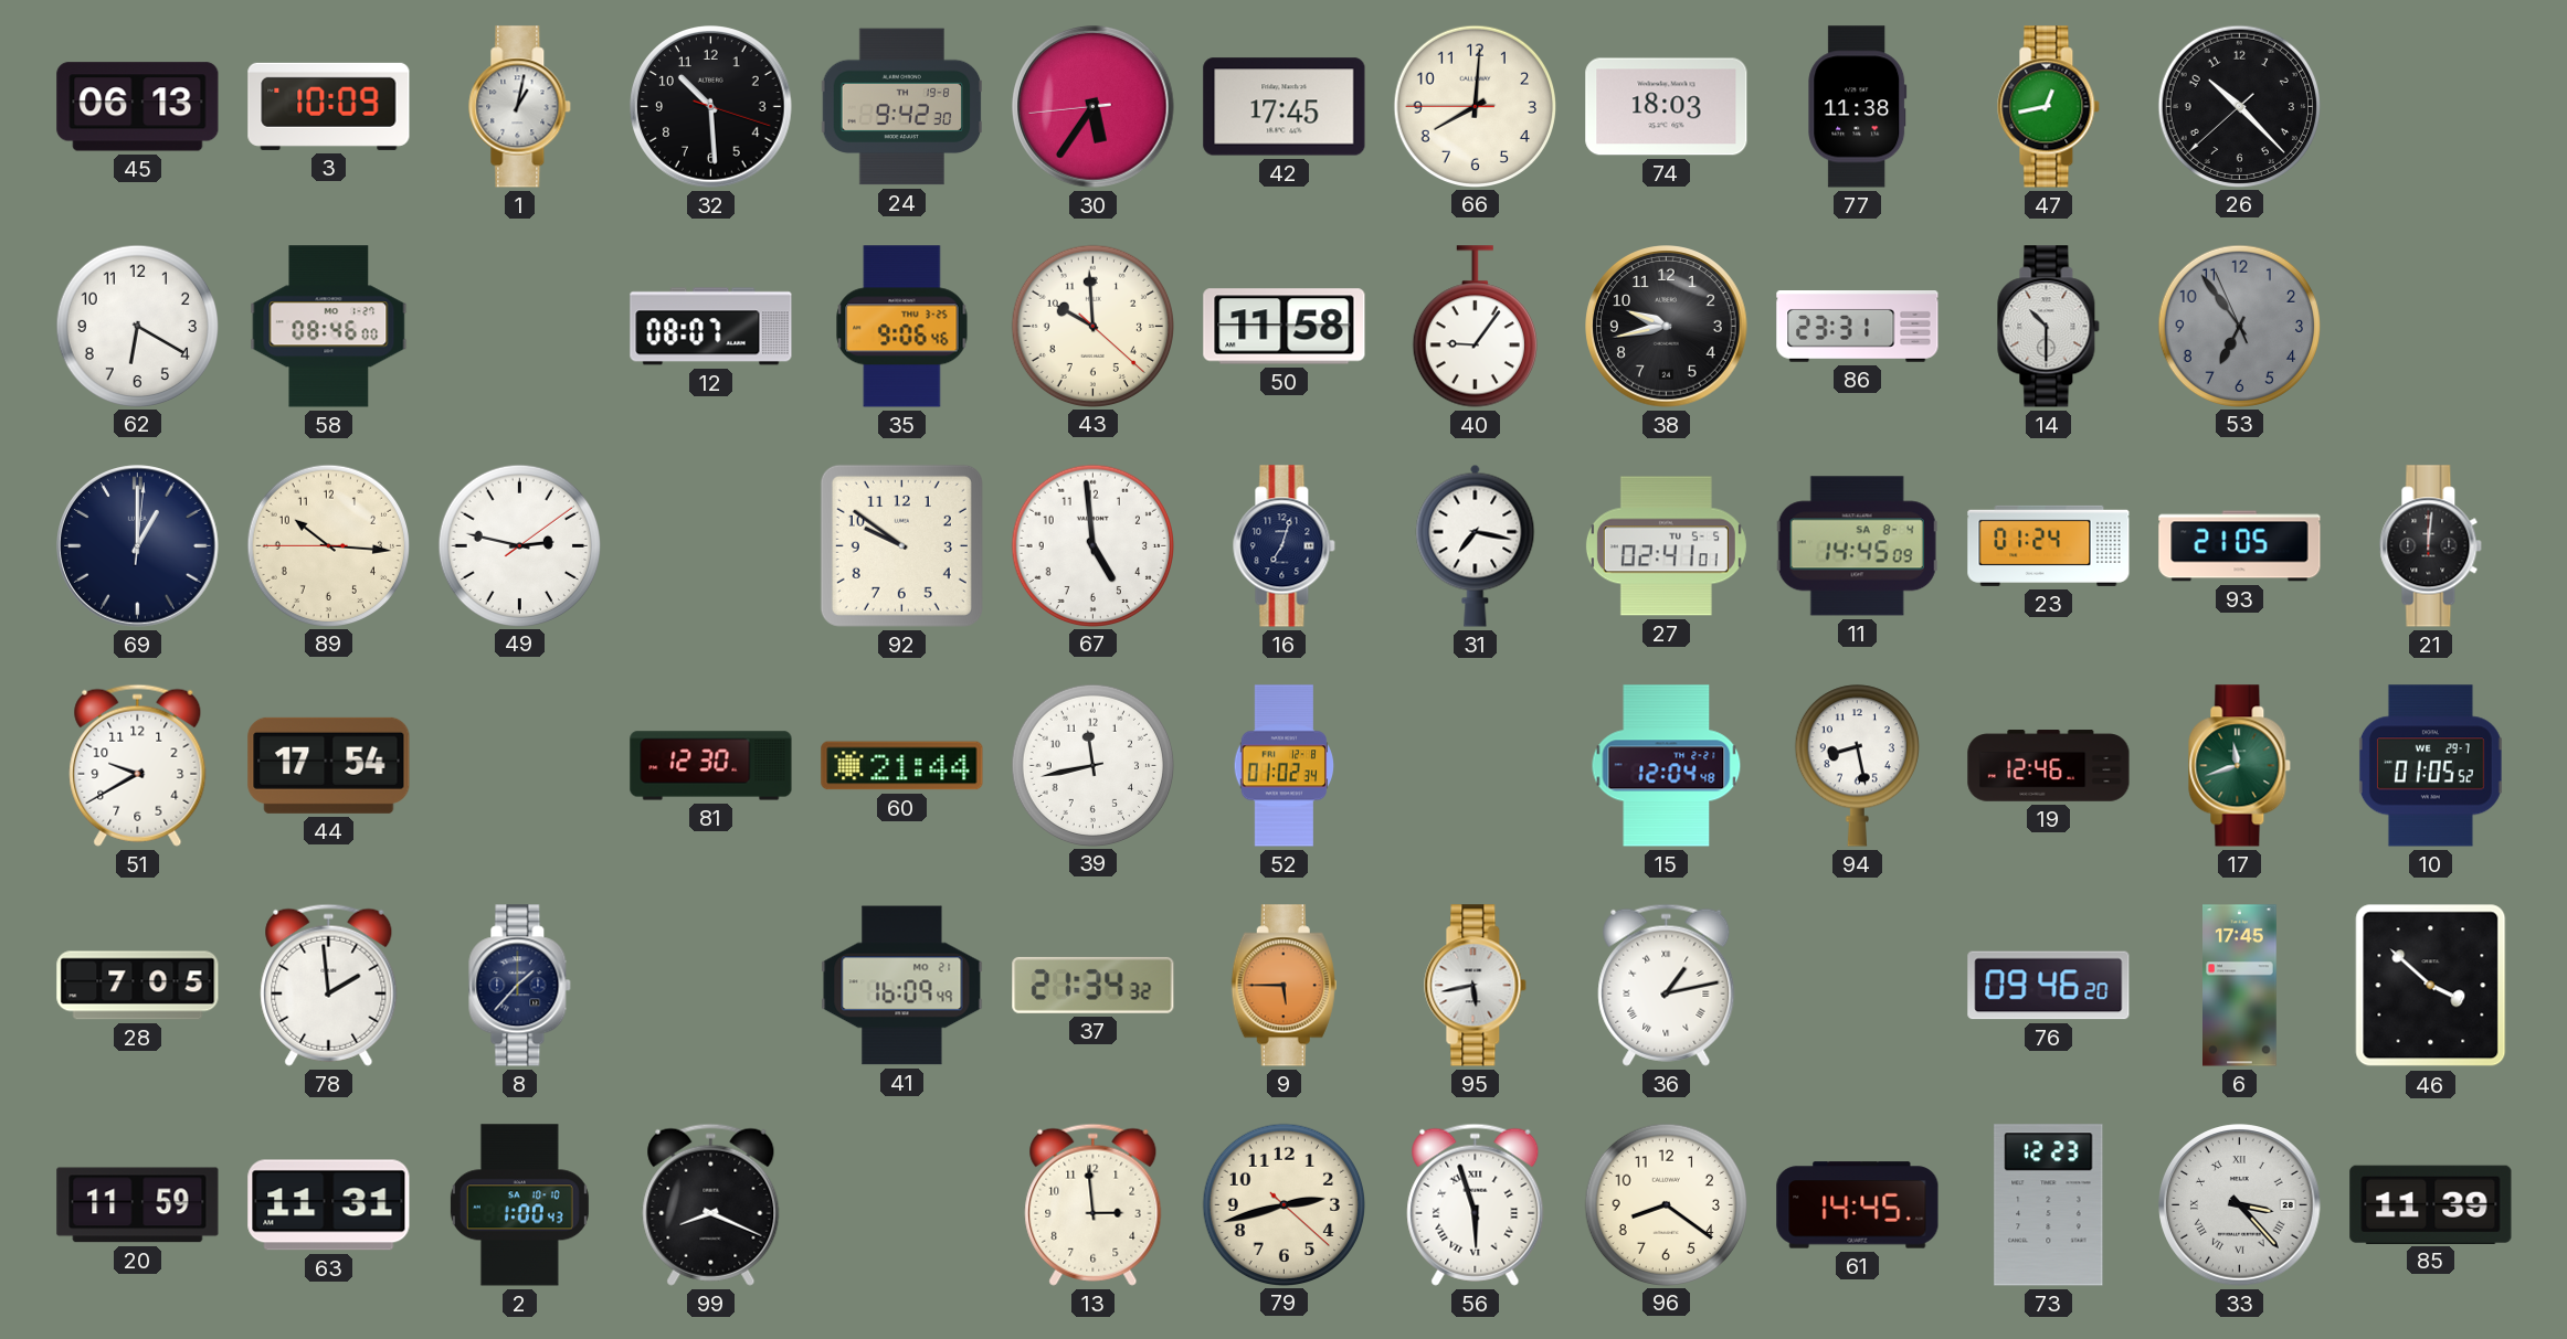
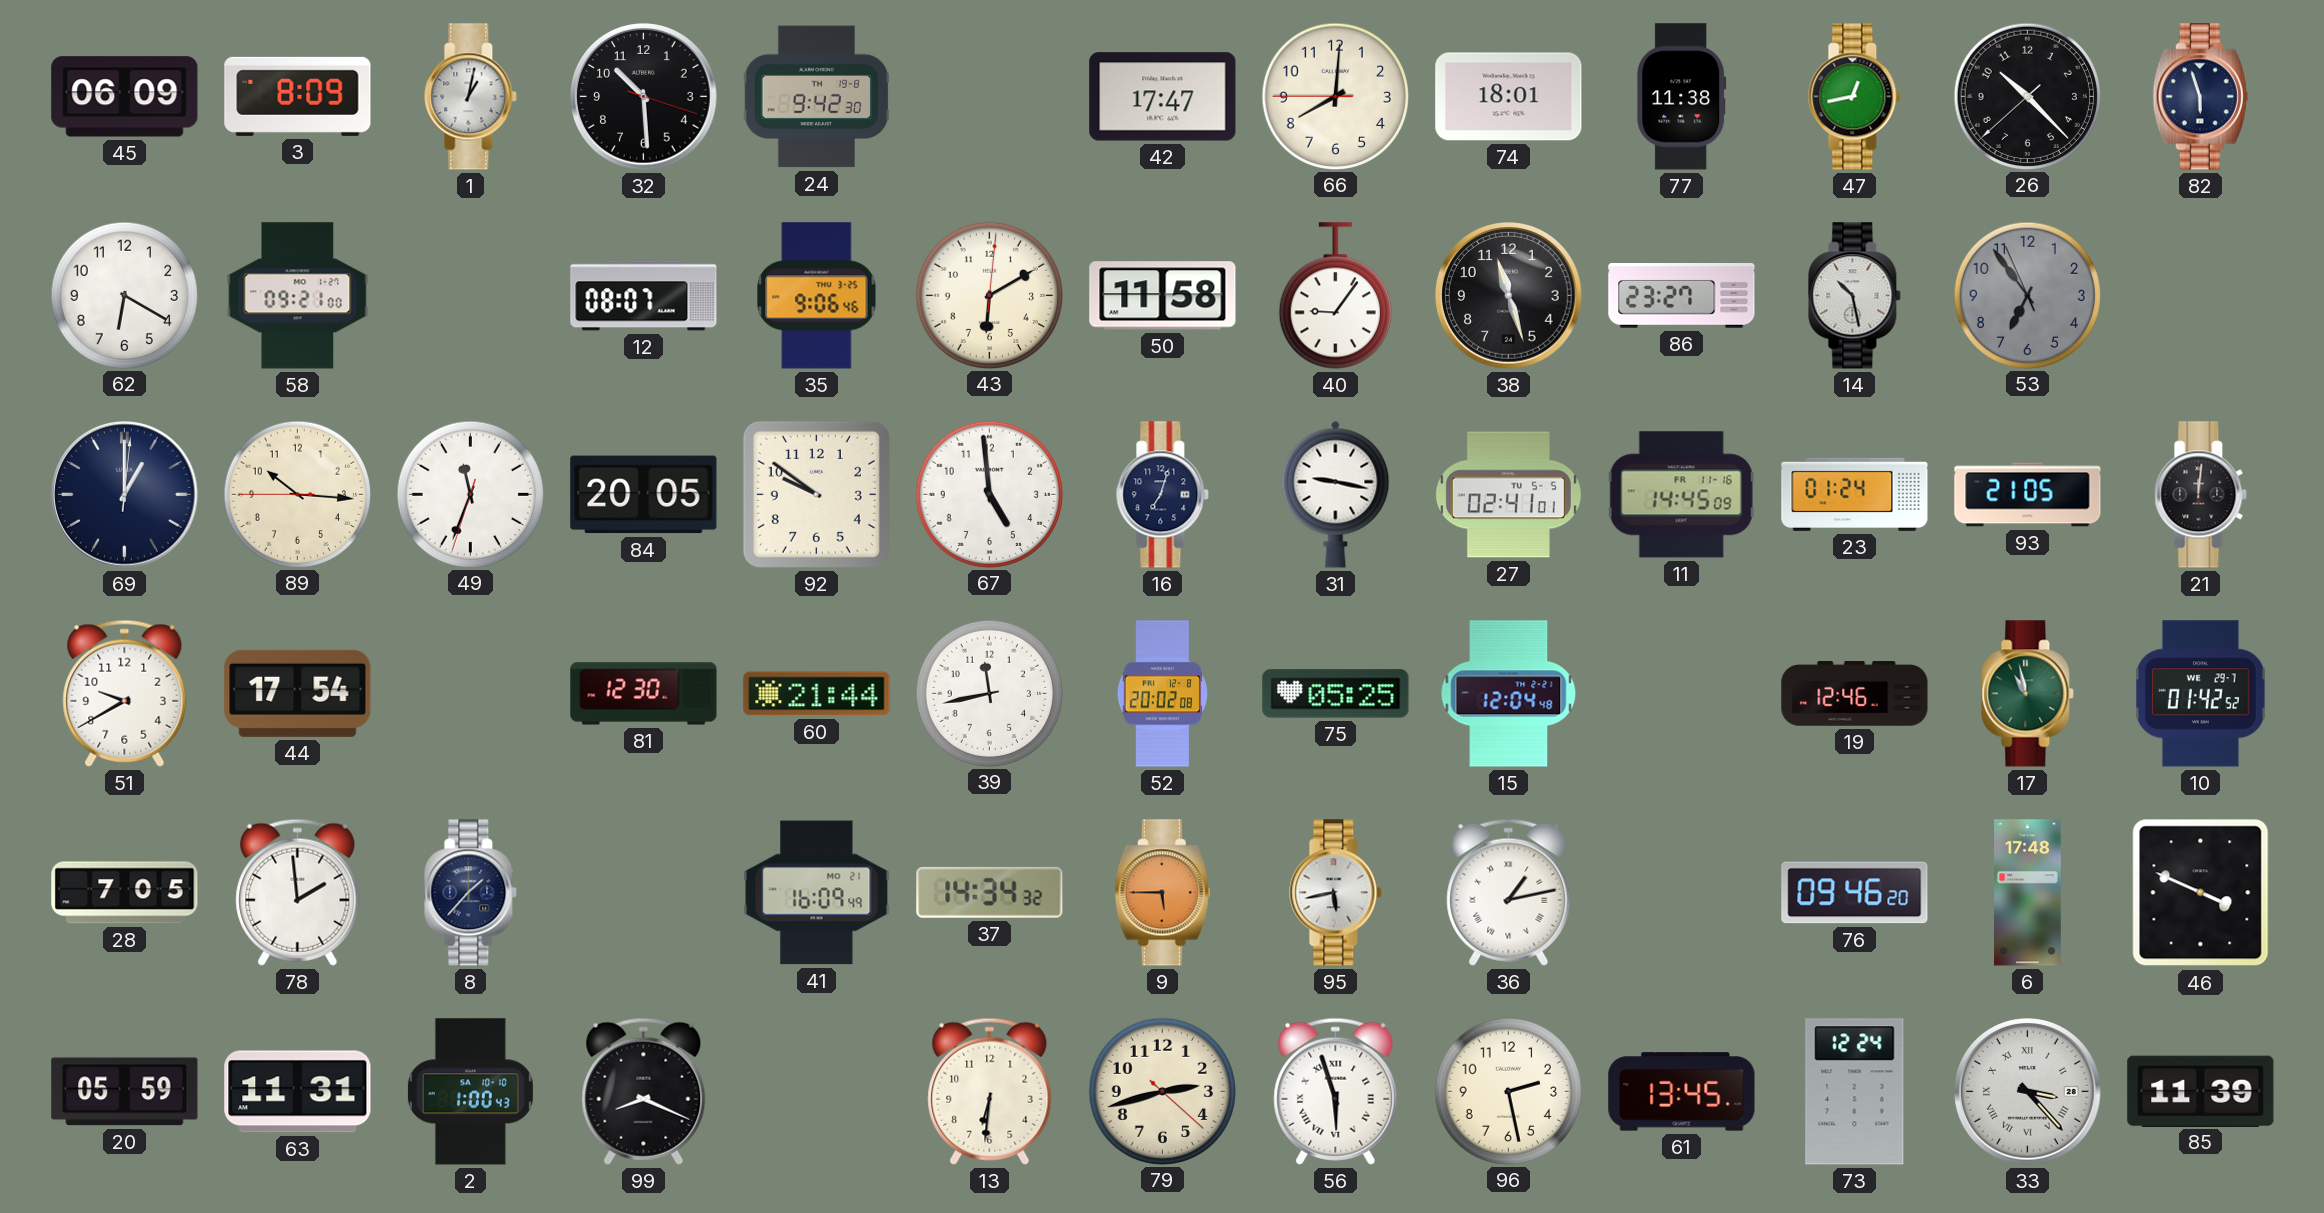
45: 06:13 -> 06:09 (125, 97)
3: 10:09 -> 8:09 (298, 96)
30: 5:35 -> none (1094, 107)
42: 17:45 -> 17:47 (1163, 97)
74: 18:03 -> 18:01 (1509, 97)
82: none -> 5:57 (2200, 97)
58: 08:46 -> 09:21 (298, 296)
43: 9:59 -> 6:10 (989, 295)
38: 9:43 -> 11:27 (1509, 296)
86: 23:31 -> 23:27 (1682, 296)
14: 10:30 -> 10:28 (1855, 296)
49: 2:47 -> 11:33 (470, 494)
84: none -> 20:05 (644, 495)
31: 7:17 -> 9:17 (1336, 494)
11 date: SA 8-4 -> FR 11-16 (1681, 495)
52: 01:02 -> 20:02 (1162, 694)
75: none -> 05:25 (1336, 694)
94: 8:28 -> none (1857, 766)
17: 11:42 -> 10:58 (2028, 694)
10: 01:05 -> 01:42 (2200, 694)
37: 21:34 -> 14:34 (990, 892)
6: 17:45 -> 17:48 (2028, 893)
46: 3:52 -> 3:49 (2201, 893)
20: 11:59 -> 05:59 (125, 1092)
13: 2:59 -> 6:31 (990, 1091)
96: 8:21 -> 2:28 (1508, 1091)
61: 14:45 -> 13:45 (1682, 1092)
73: 12:23 -> 12:24 (1855, 1092)
